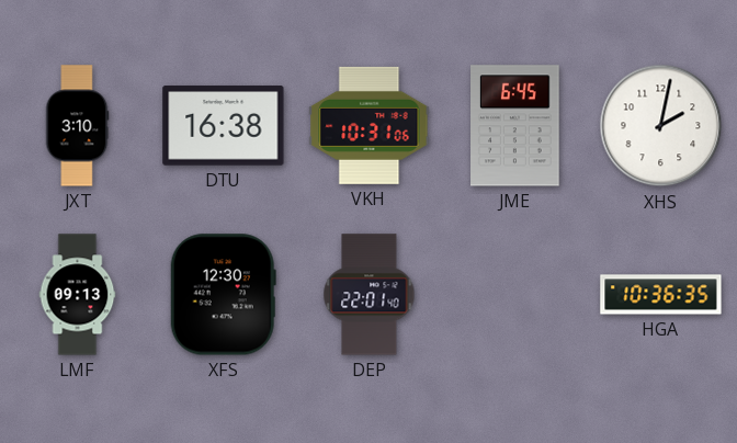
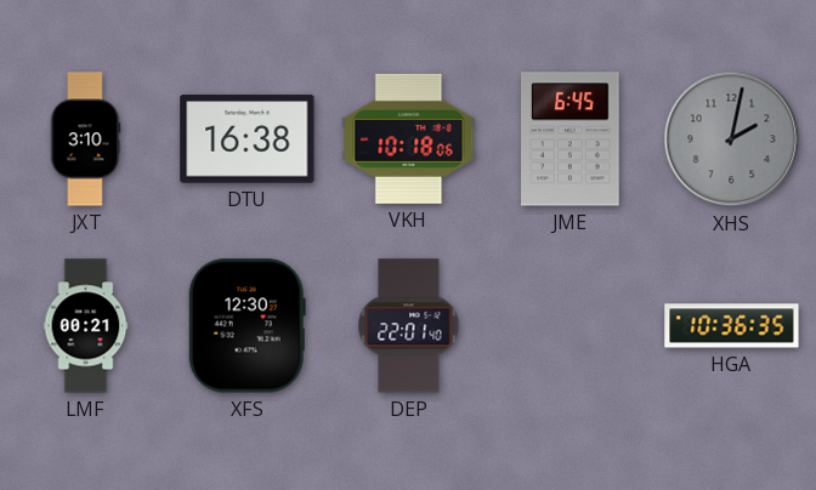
VKH: 10:31 -> 10:18 (409, 138)
XHS dial: white -> grey (732, 139)
LMF: 09:13 -> 00:21 (86, 326)
